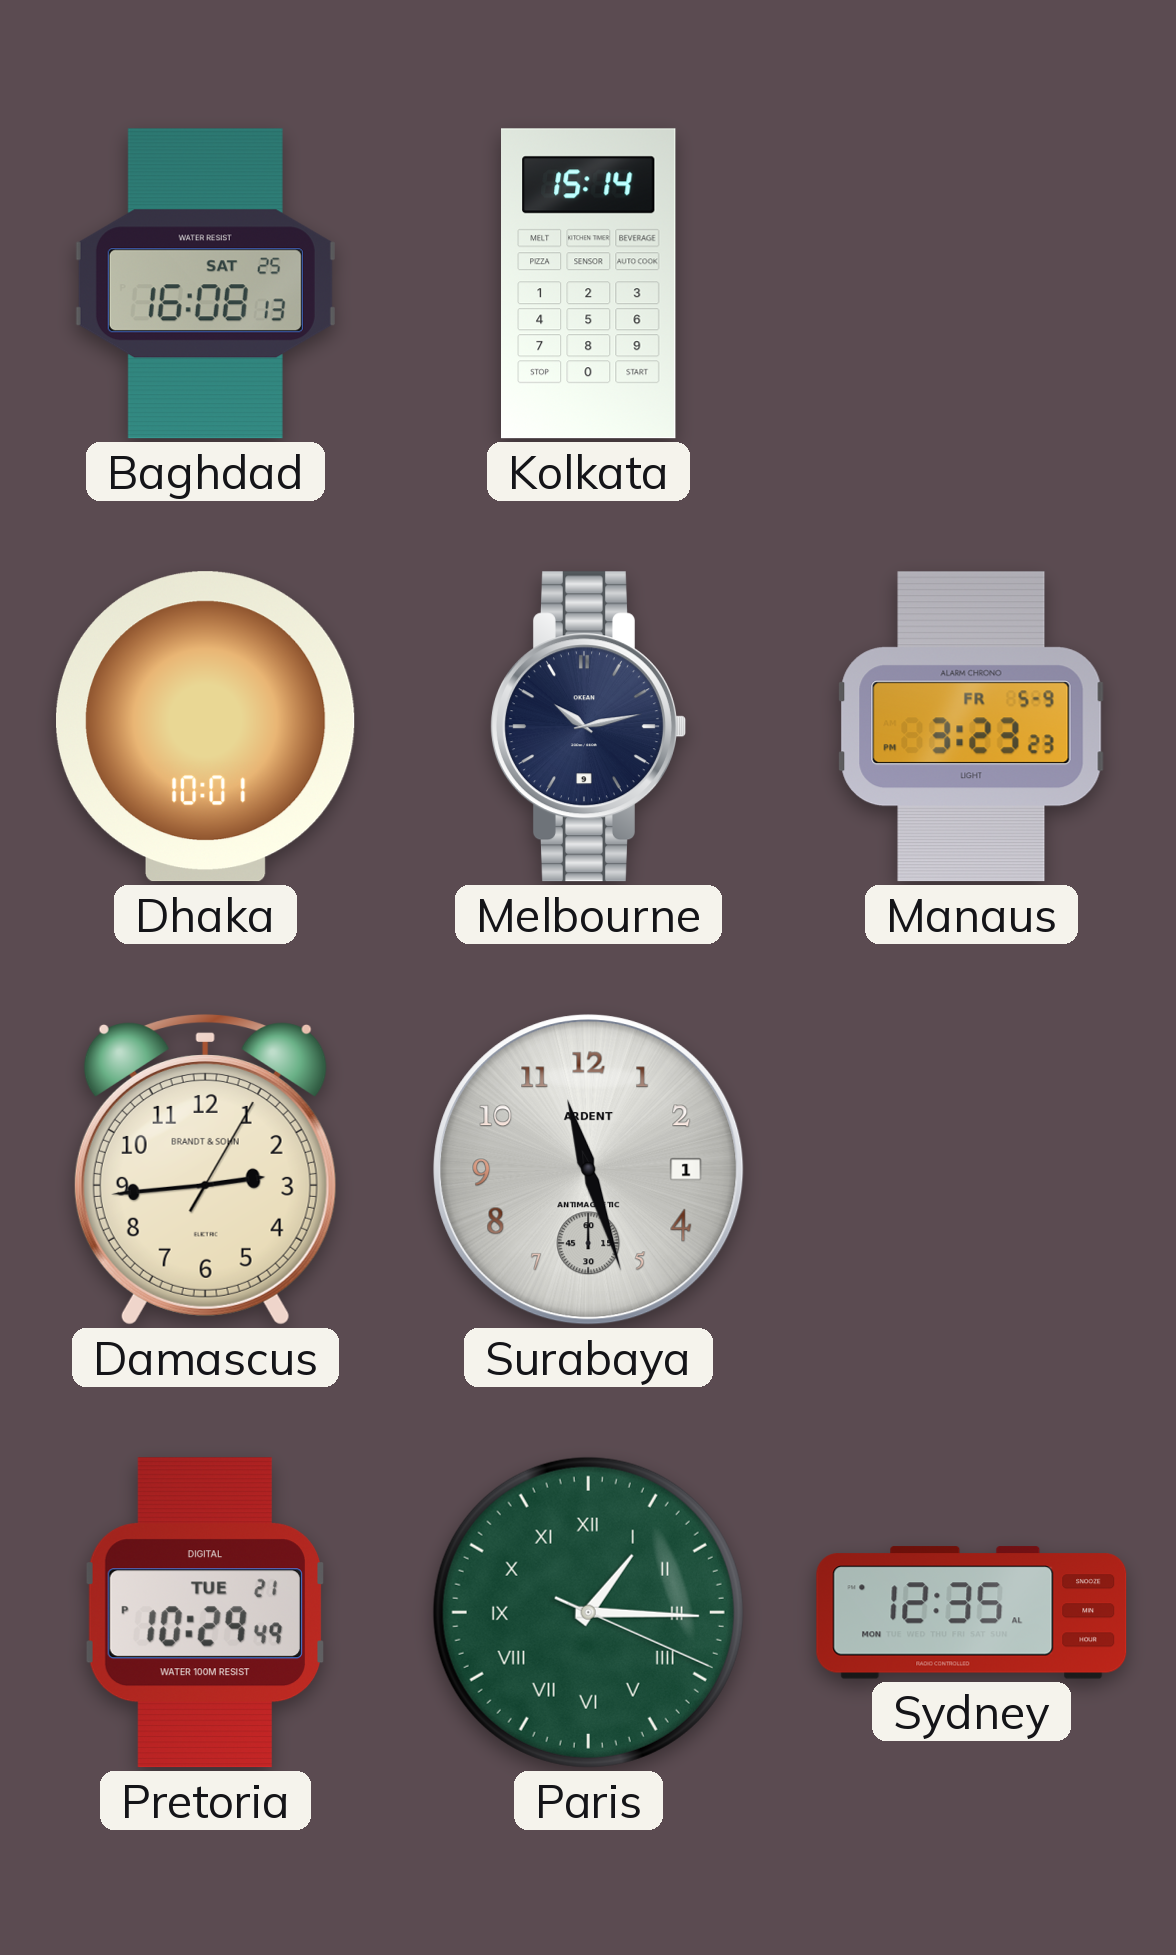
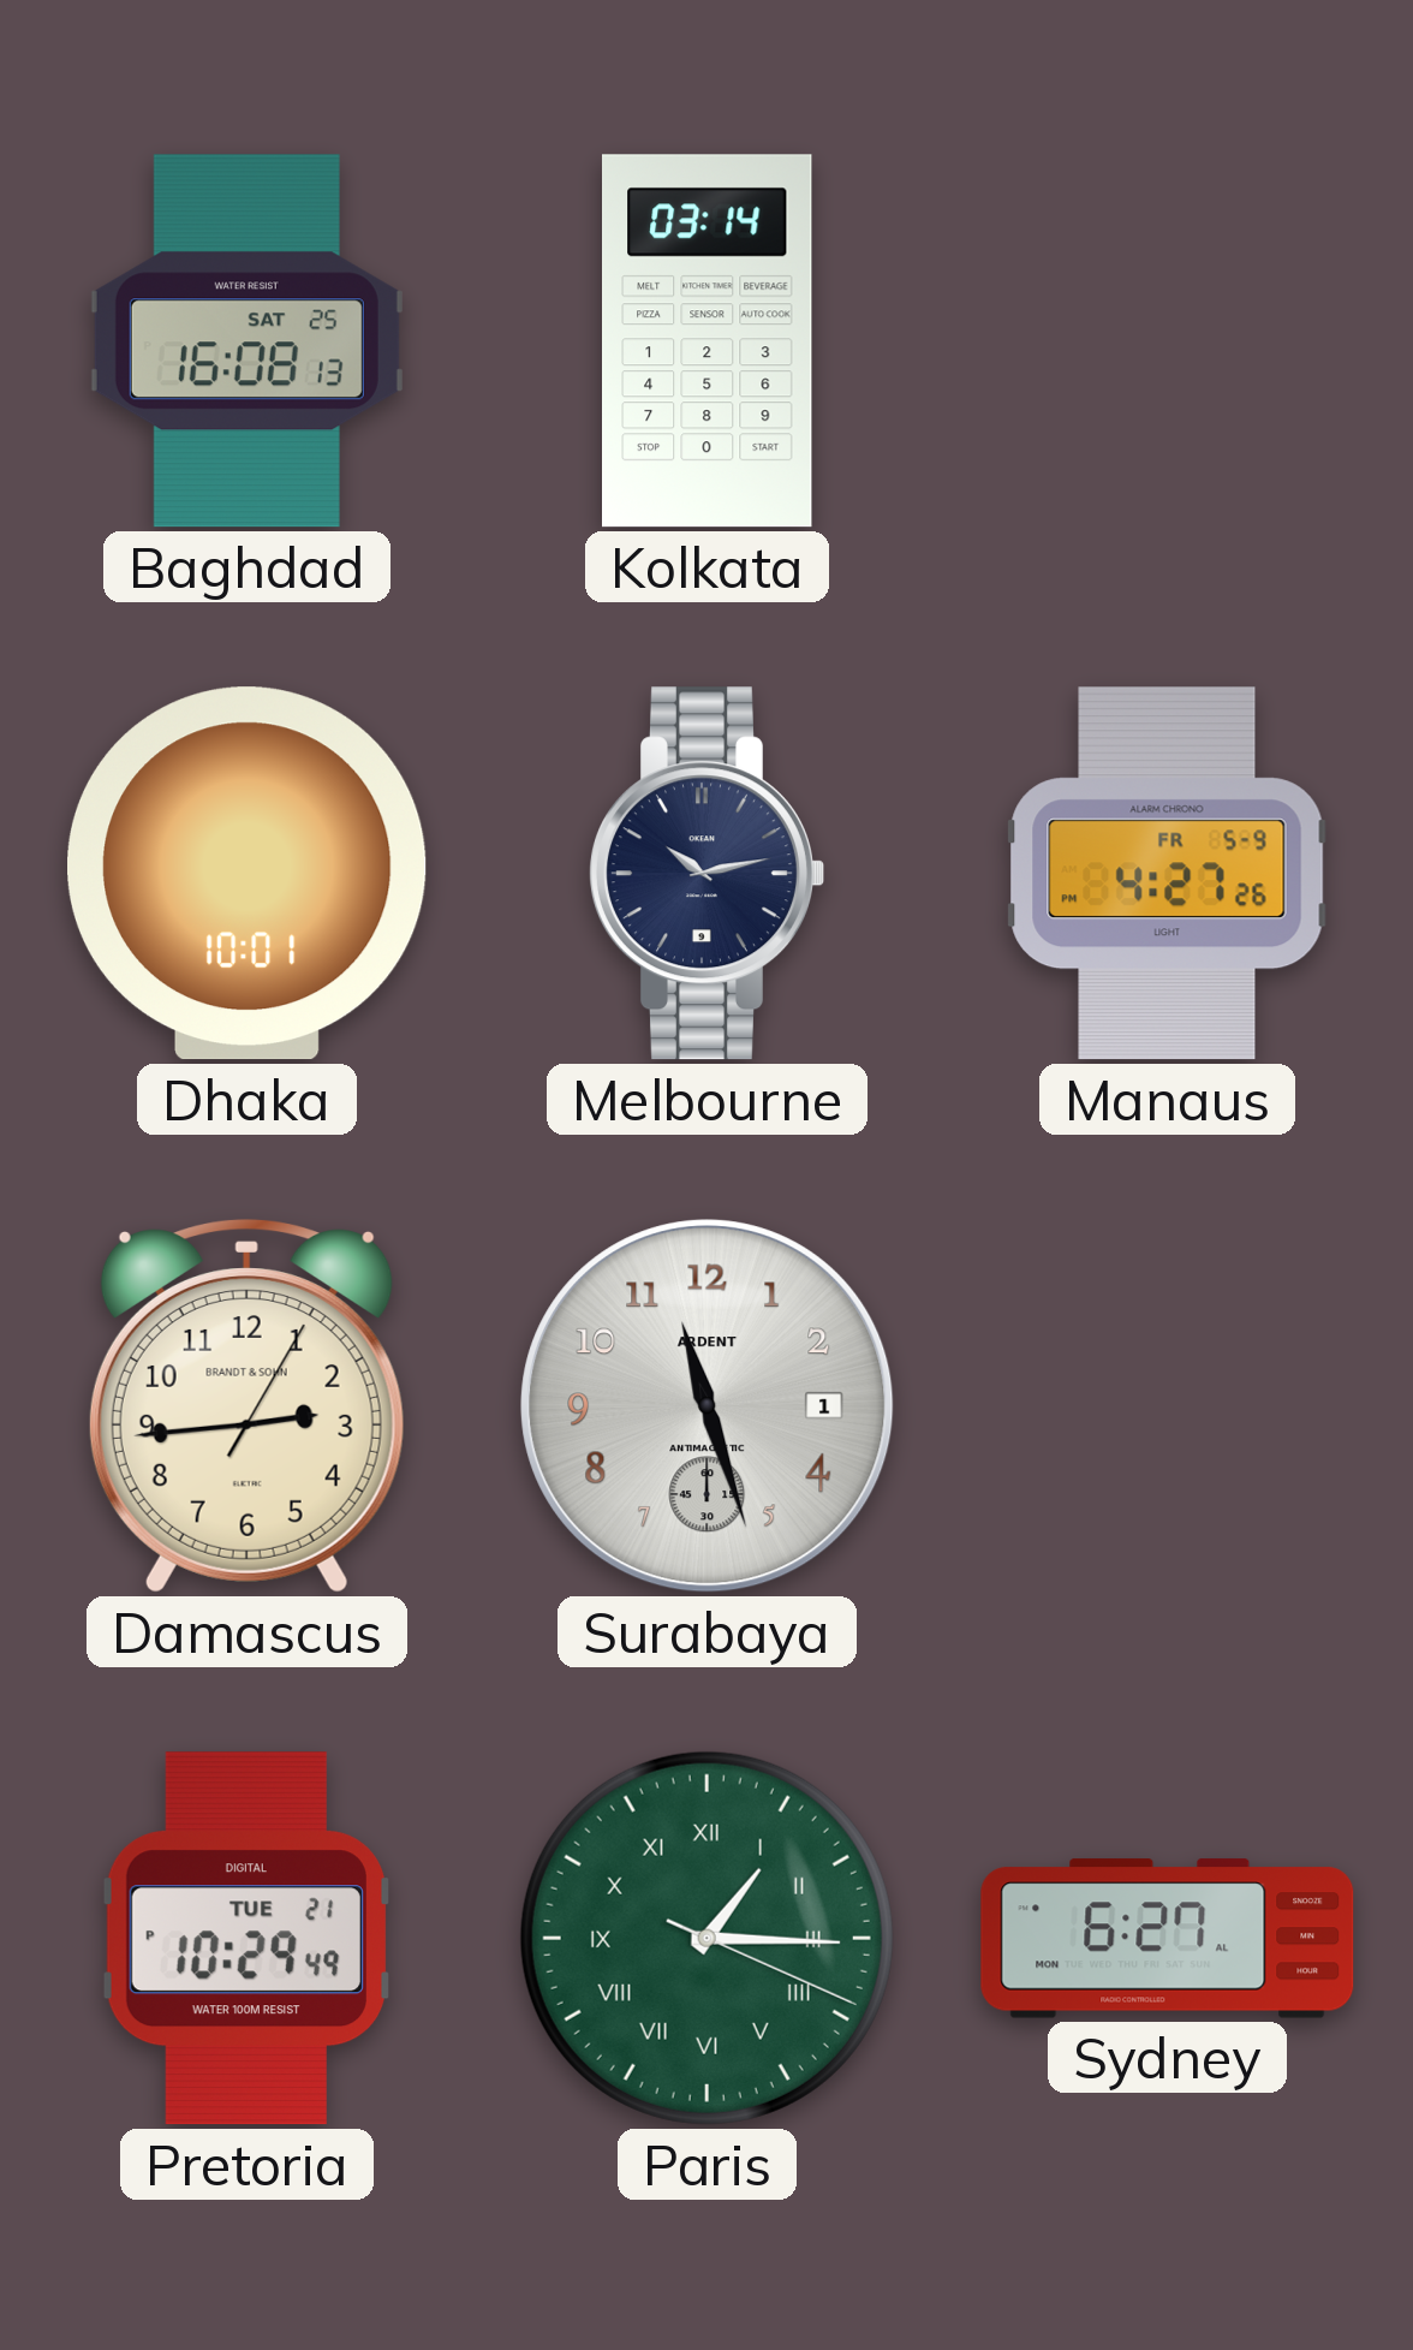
Kolkata: 15:14 -> 03:14 (708, 341)
Manaus: 3:23 -> 4:27 (1168, 874)
Sydney: 12:35 -> 6:27 (1168, 1939)
